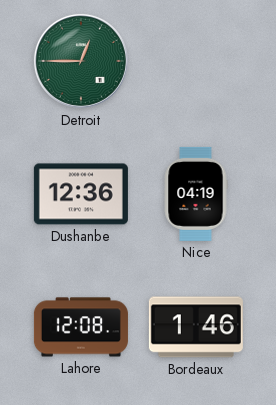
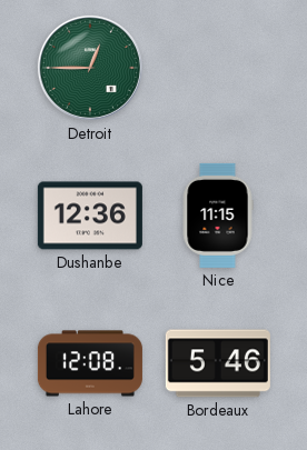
Nice: 04:19 -> 11:15 (218, 216)
Bordeaux: 1:46 -> 5:46 (218, 363)
